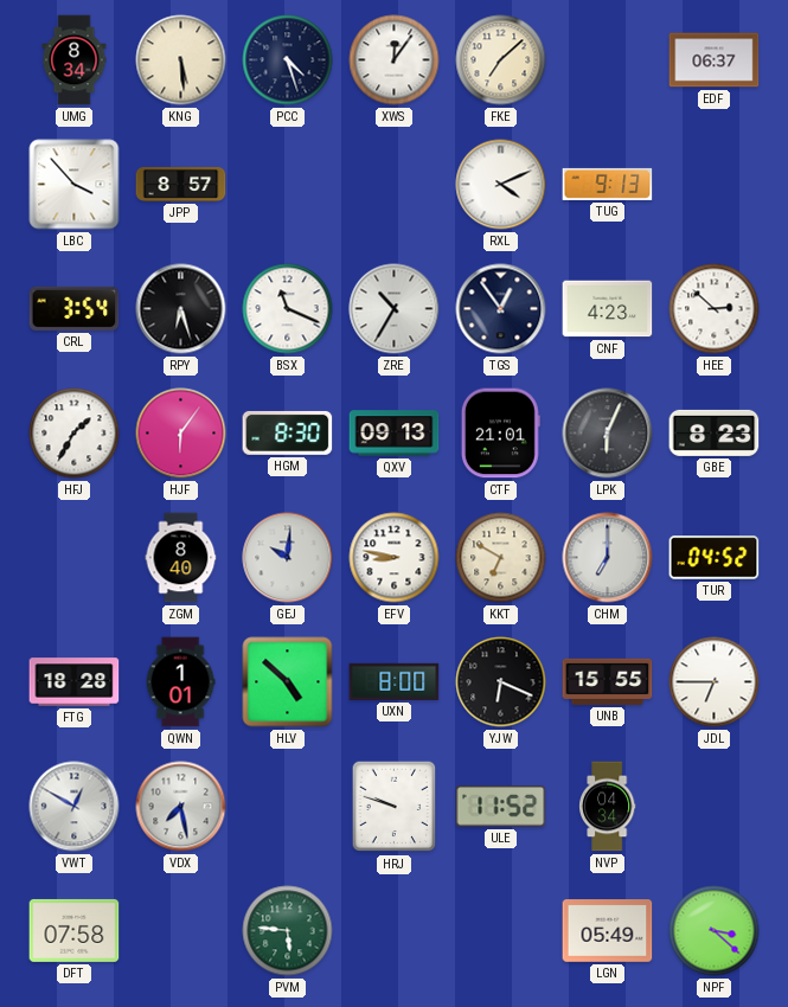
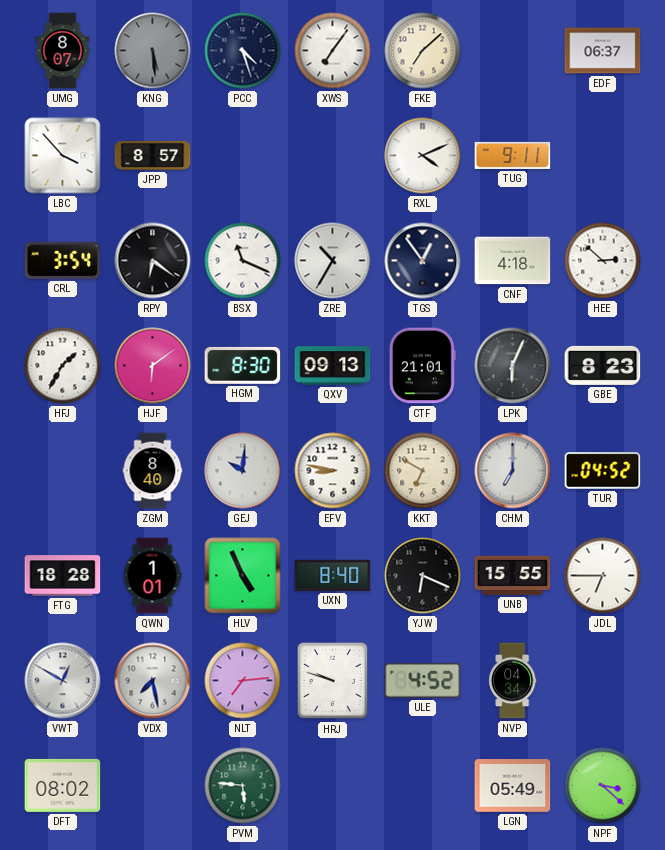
UMG: 8:34 -> 8:07 (63, 51)
KNG dial: cream -> grey (153, 51)
XWS: 12:06 -> 7:06 (333, 51)
TUG: 9:13 -> 9:11 (513, 155)
RPY: 6:27 -> 6:21 (153, 261)
CNF: 4:23 -> 4:18 (513, 261)
HJF: 6:06 -> 6:09 (153, 366)
HLV: 4:52 -> 4:56 (243, 576)
UXN: 8:00 -> 8:40 (333, 575)
NLT: none -> 7:14 (243, 681)
ULE: 11:52 -> 4:52 (423, 681)
DFT: 07:58 -> 08:02 (63, 785)
